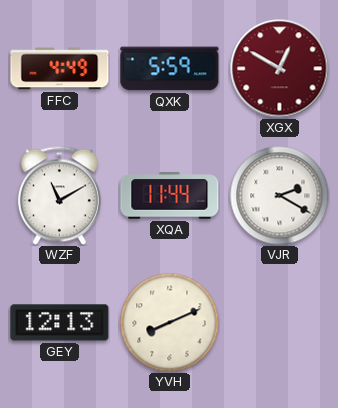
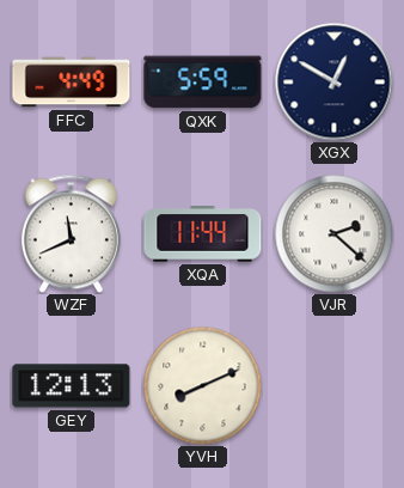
XGX dial: burgundy -> navy (335, 83)
WZF: 11:10 -> 11:41 (71, 233)
VJR: 2:20 -> 2:22 (335, 234)
